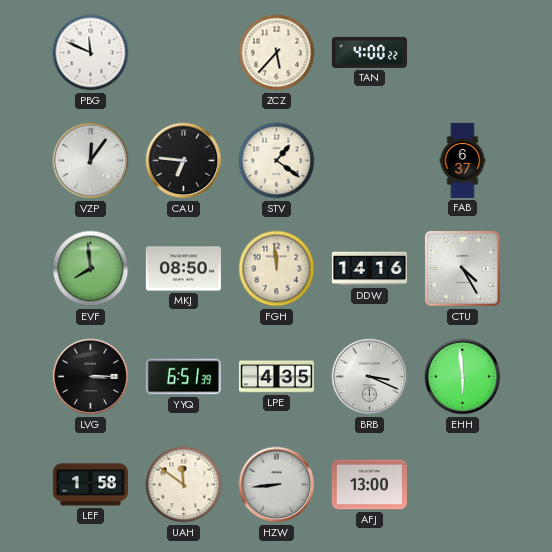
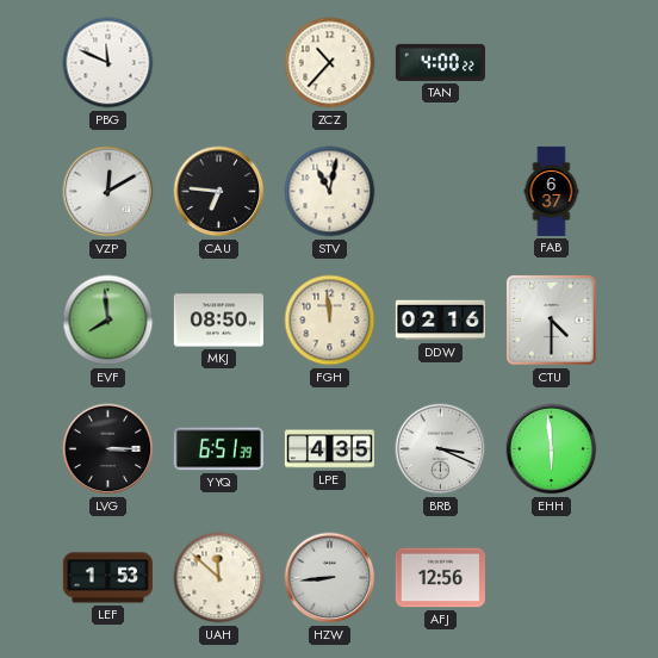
ZCZ: 5:37 -> 10:37 (330, 63)
VZP: 12:06 -> 12:10 (108, 192)
STV: 1:21 -> 11:02 (330, 192)
DDW: 14:16 -> 02:16 (440, 321)
CTU: 4:25 -> 4:30 (552, 321)
LEF: 1:58 -> 1:53 (107, 578)
UAH: 11:51 -> 11:52 (219, 578)
AFJ: 13:00 -> 12:56 (440, 578)
